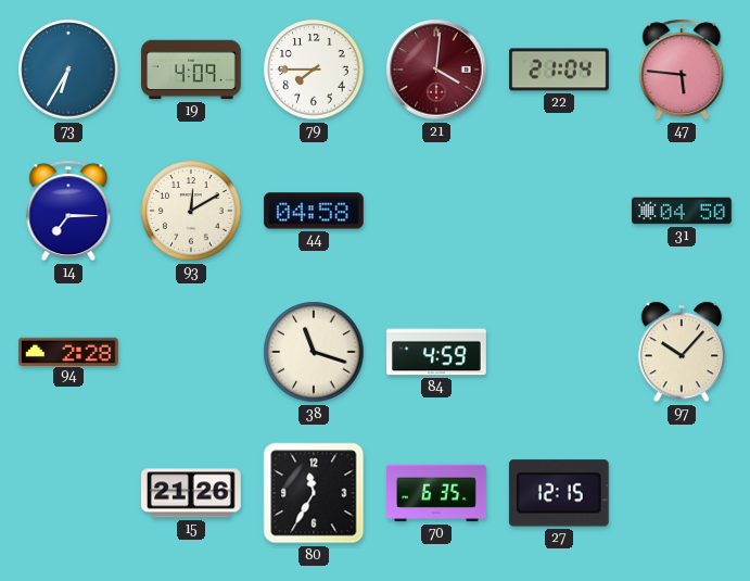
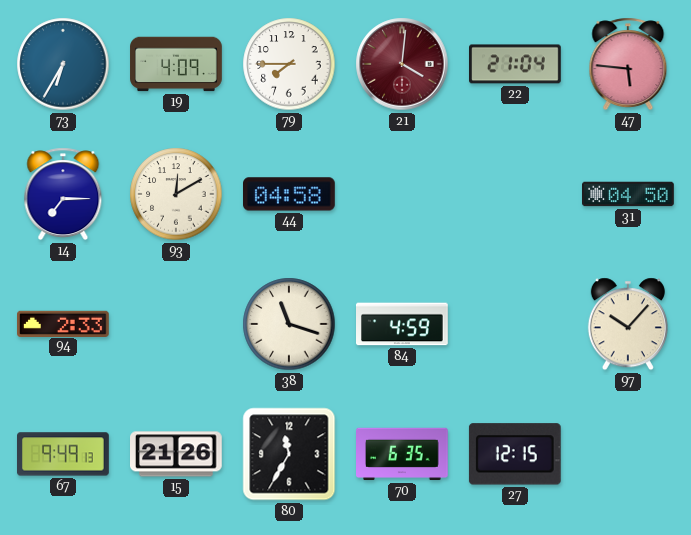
94: 2:28 -> 2:33 (64, 323)
67: none -> 9:49 (64, 454)
